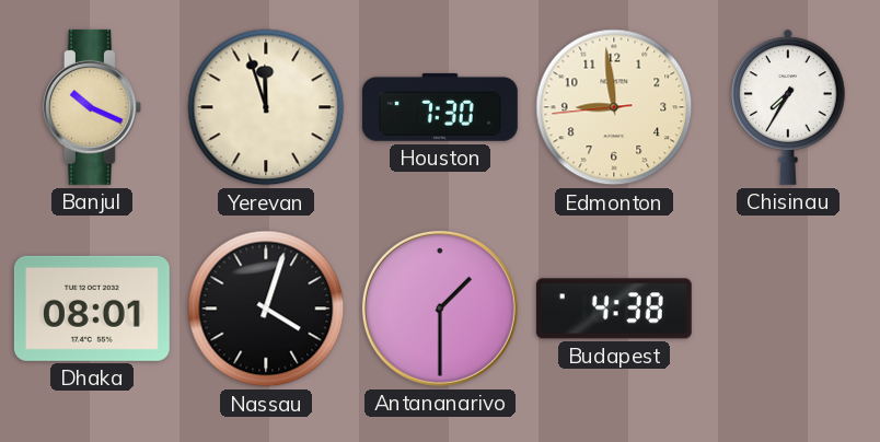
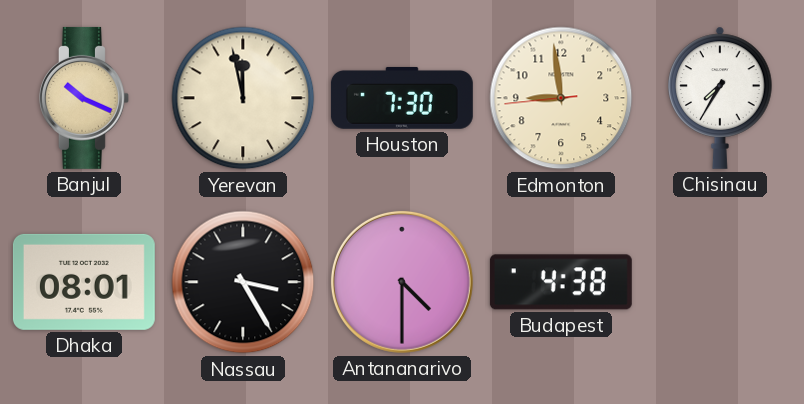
Yerevan: 11:57 -> 11:58 (243, 98)
Nassau: 4:03 -> 3:25 (243, 282)
Antananarivo: 1:30 -> 4:30 (402, 282)
